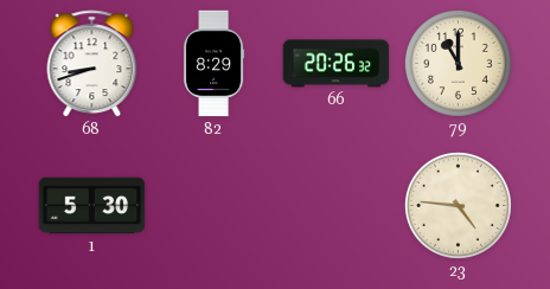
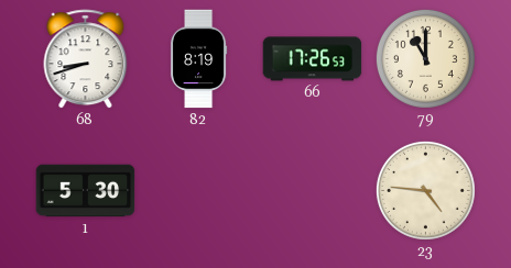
82: 8:29 -> 8:19 (198, 59)
66: 20:26 -> 17:26 (313, 59)
